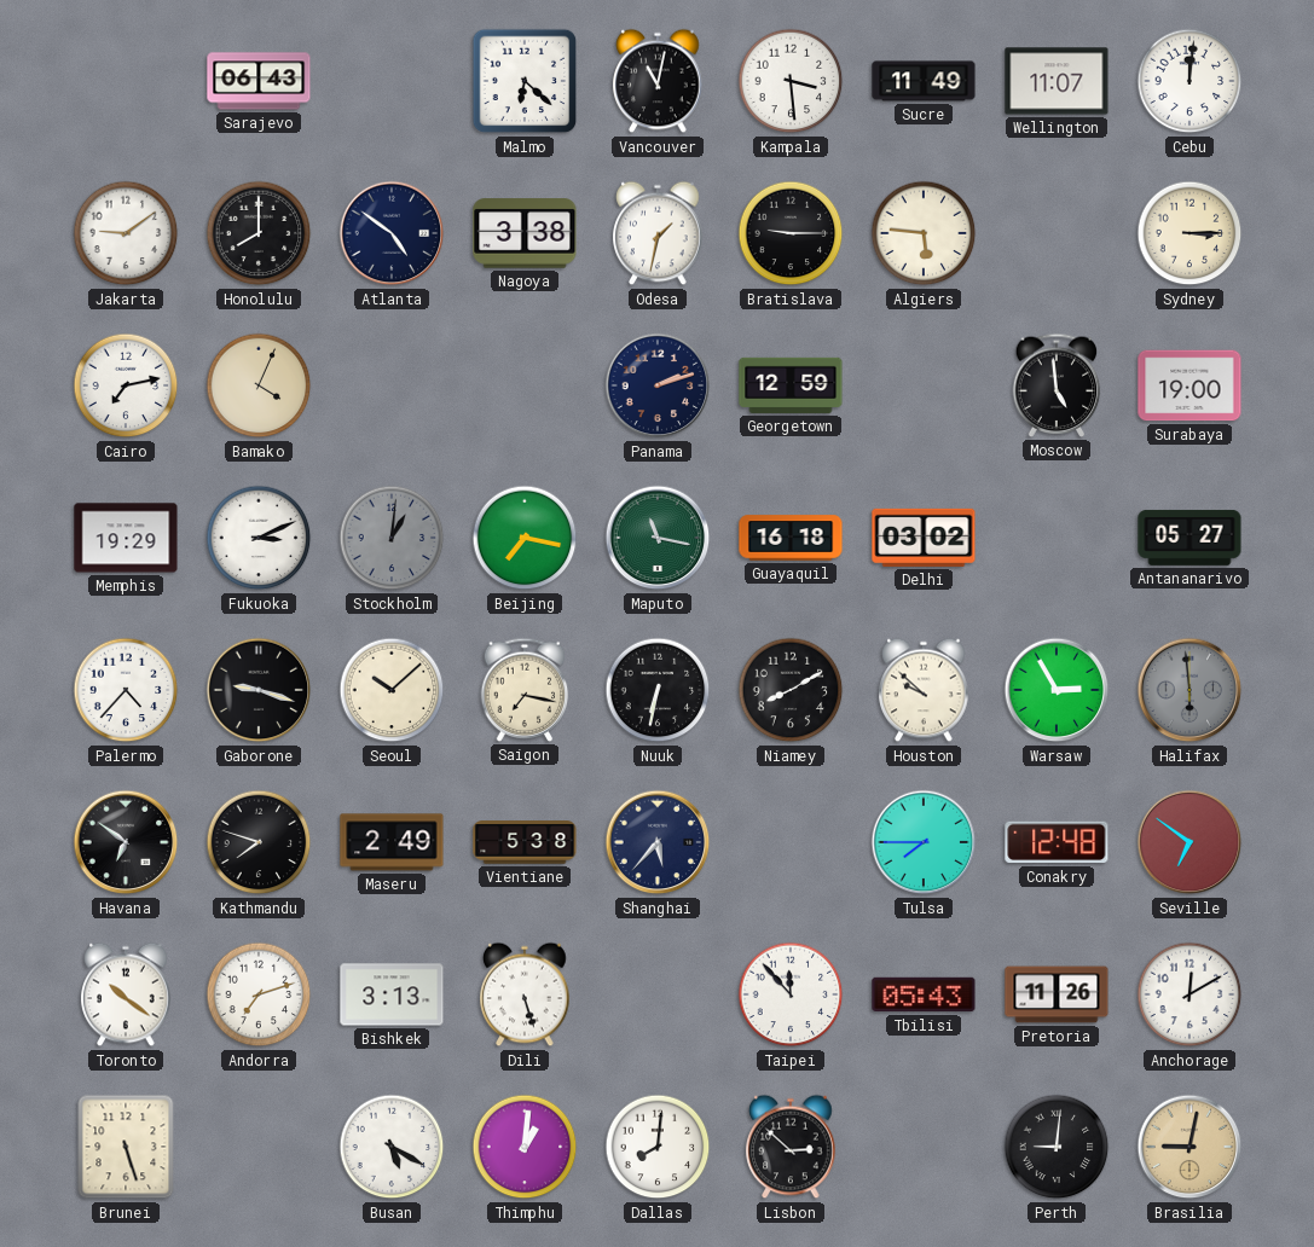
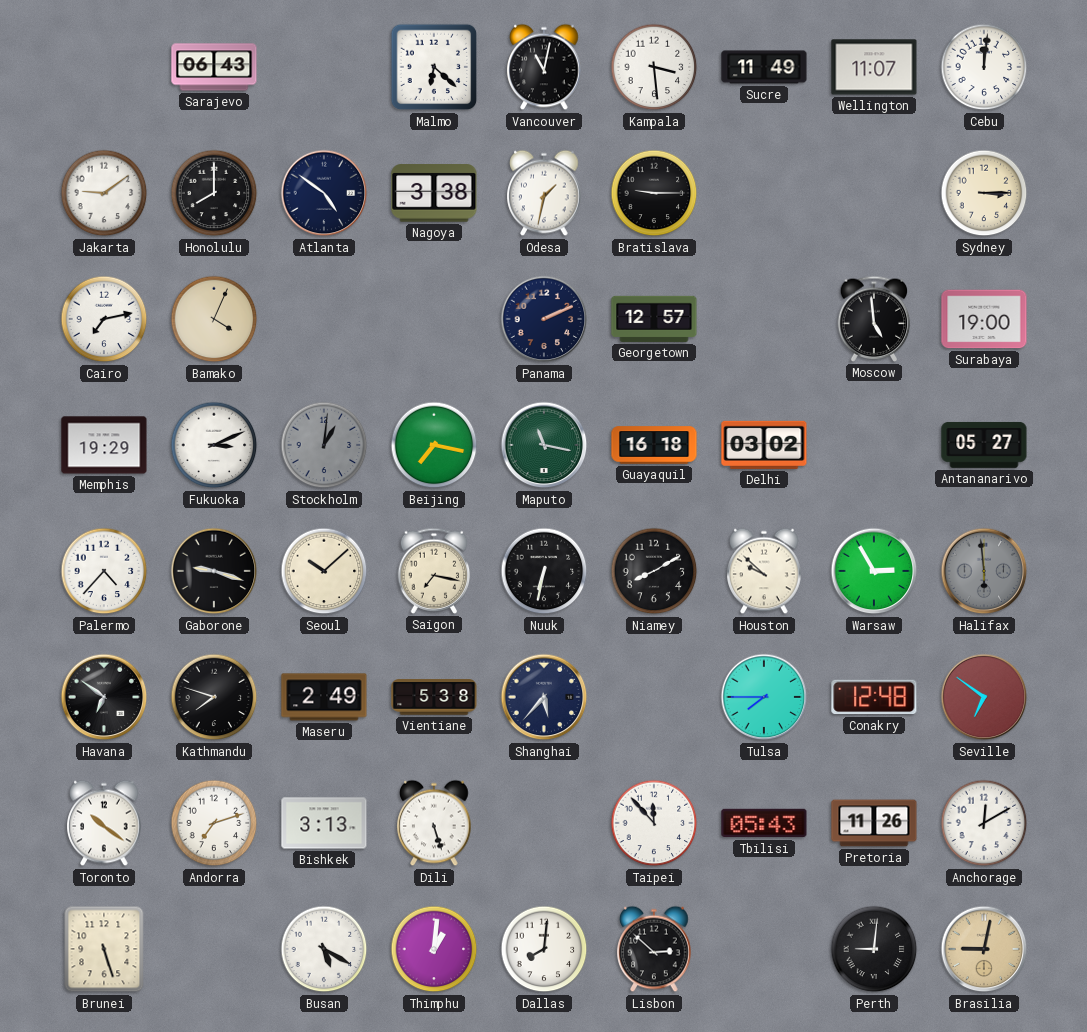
Algiers: 5:46 -> none (924, 233)
Panama: 2:12 -> 2:11 (544, 319)
Georgetown: 12:59 -> 12:57 (654, 319)
